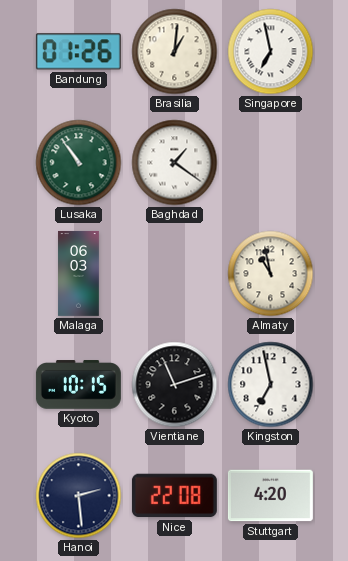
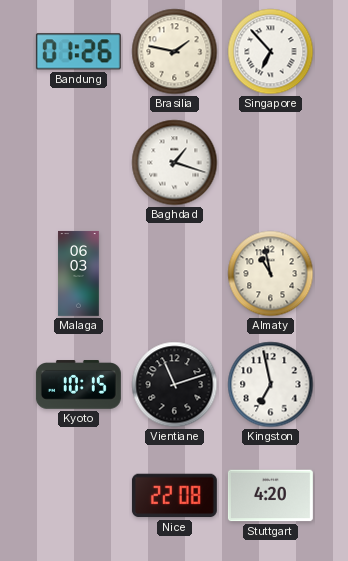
Brasilia: 1:01 -> 1:47 (175, 52)
Singapore: 6:58 -> 6:53 (271, 52)
Lusaka: 10:54 -> none (79, 163)
Baghdad: 1:21 -> 1:18 (175, 163)
Hanoi: 2:29 -> none (79, 496)
